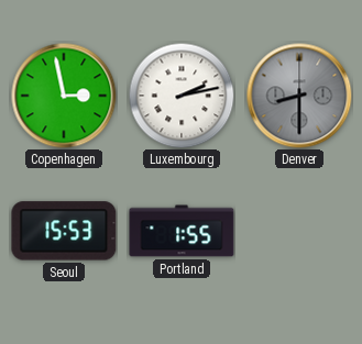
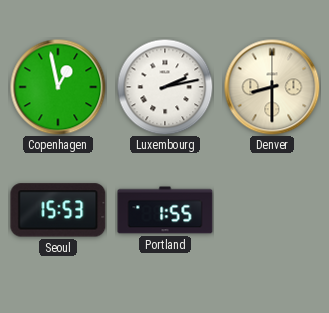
Copenhagen: 2:58 -> 12:58 (58, 87)
Denver dial: grey -> cream (272, 87)
